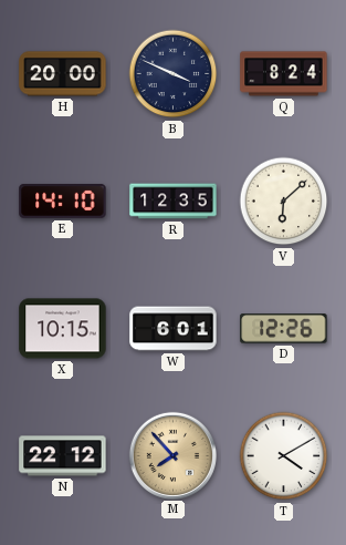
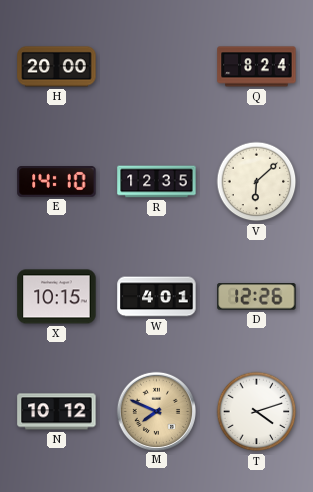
B: 3:49 -> none (174, 74)
W: 6:01 -> 4:01 (157, 297)
N: 22:12 -> 10:12 (57, 412)
M: 7:53 -> 7:49 (156, 411)
T: 4:10 -> 4:12 (257, 412)
